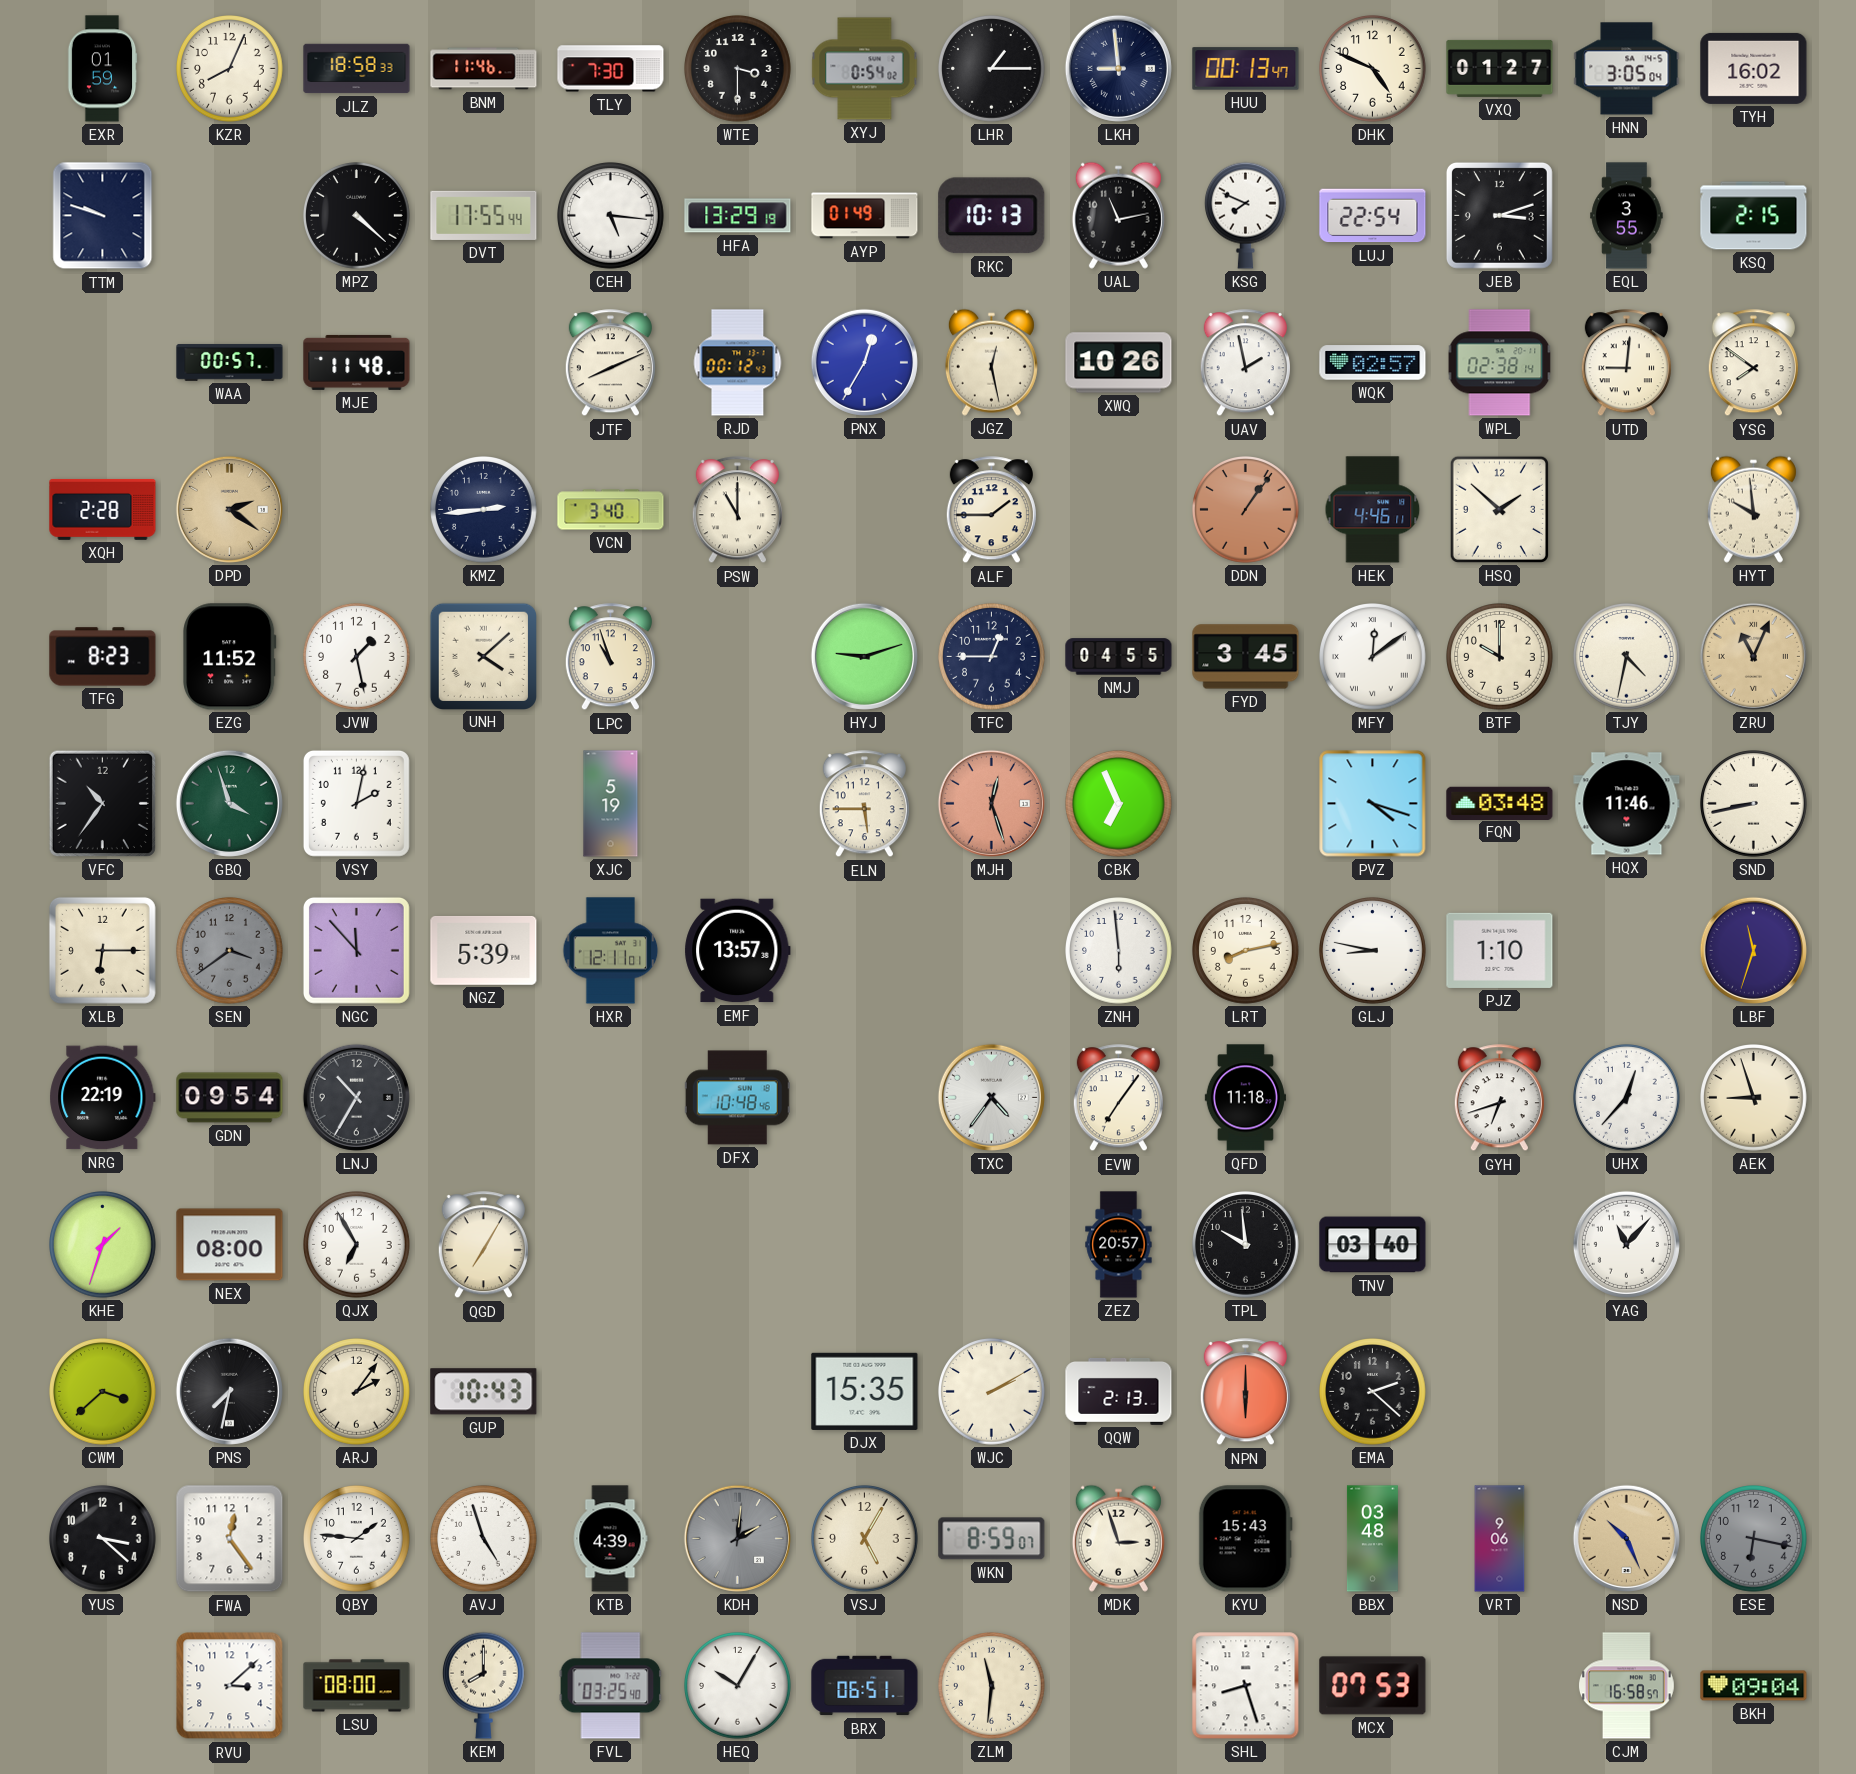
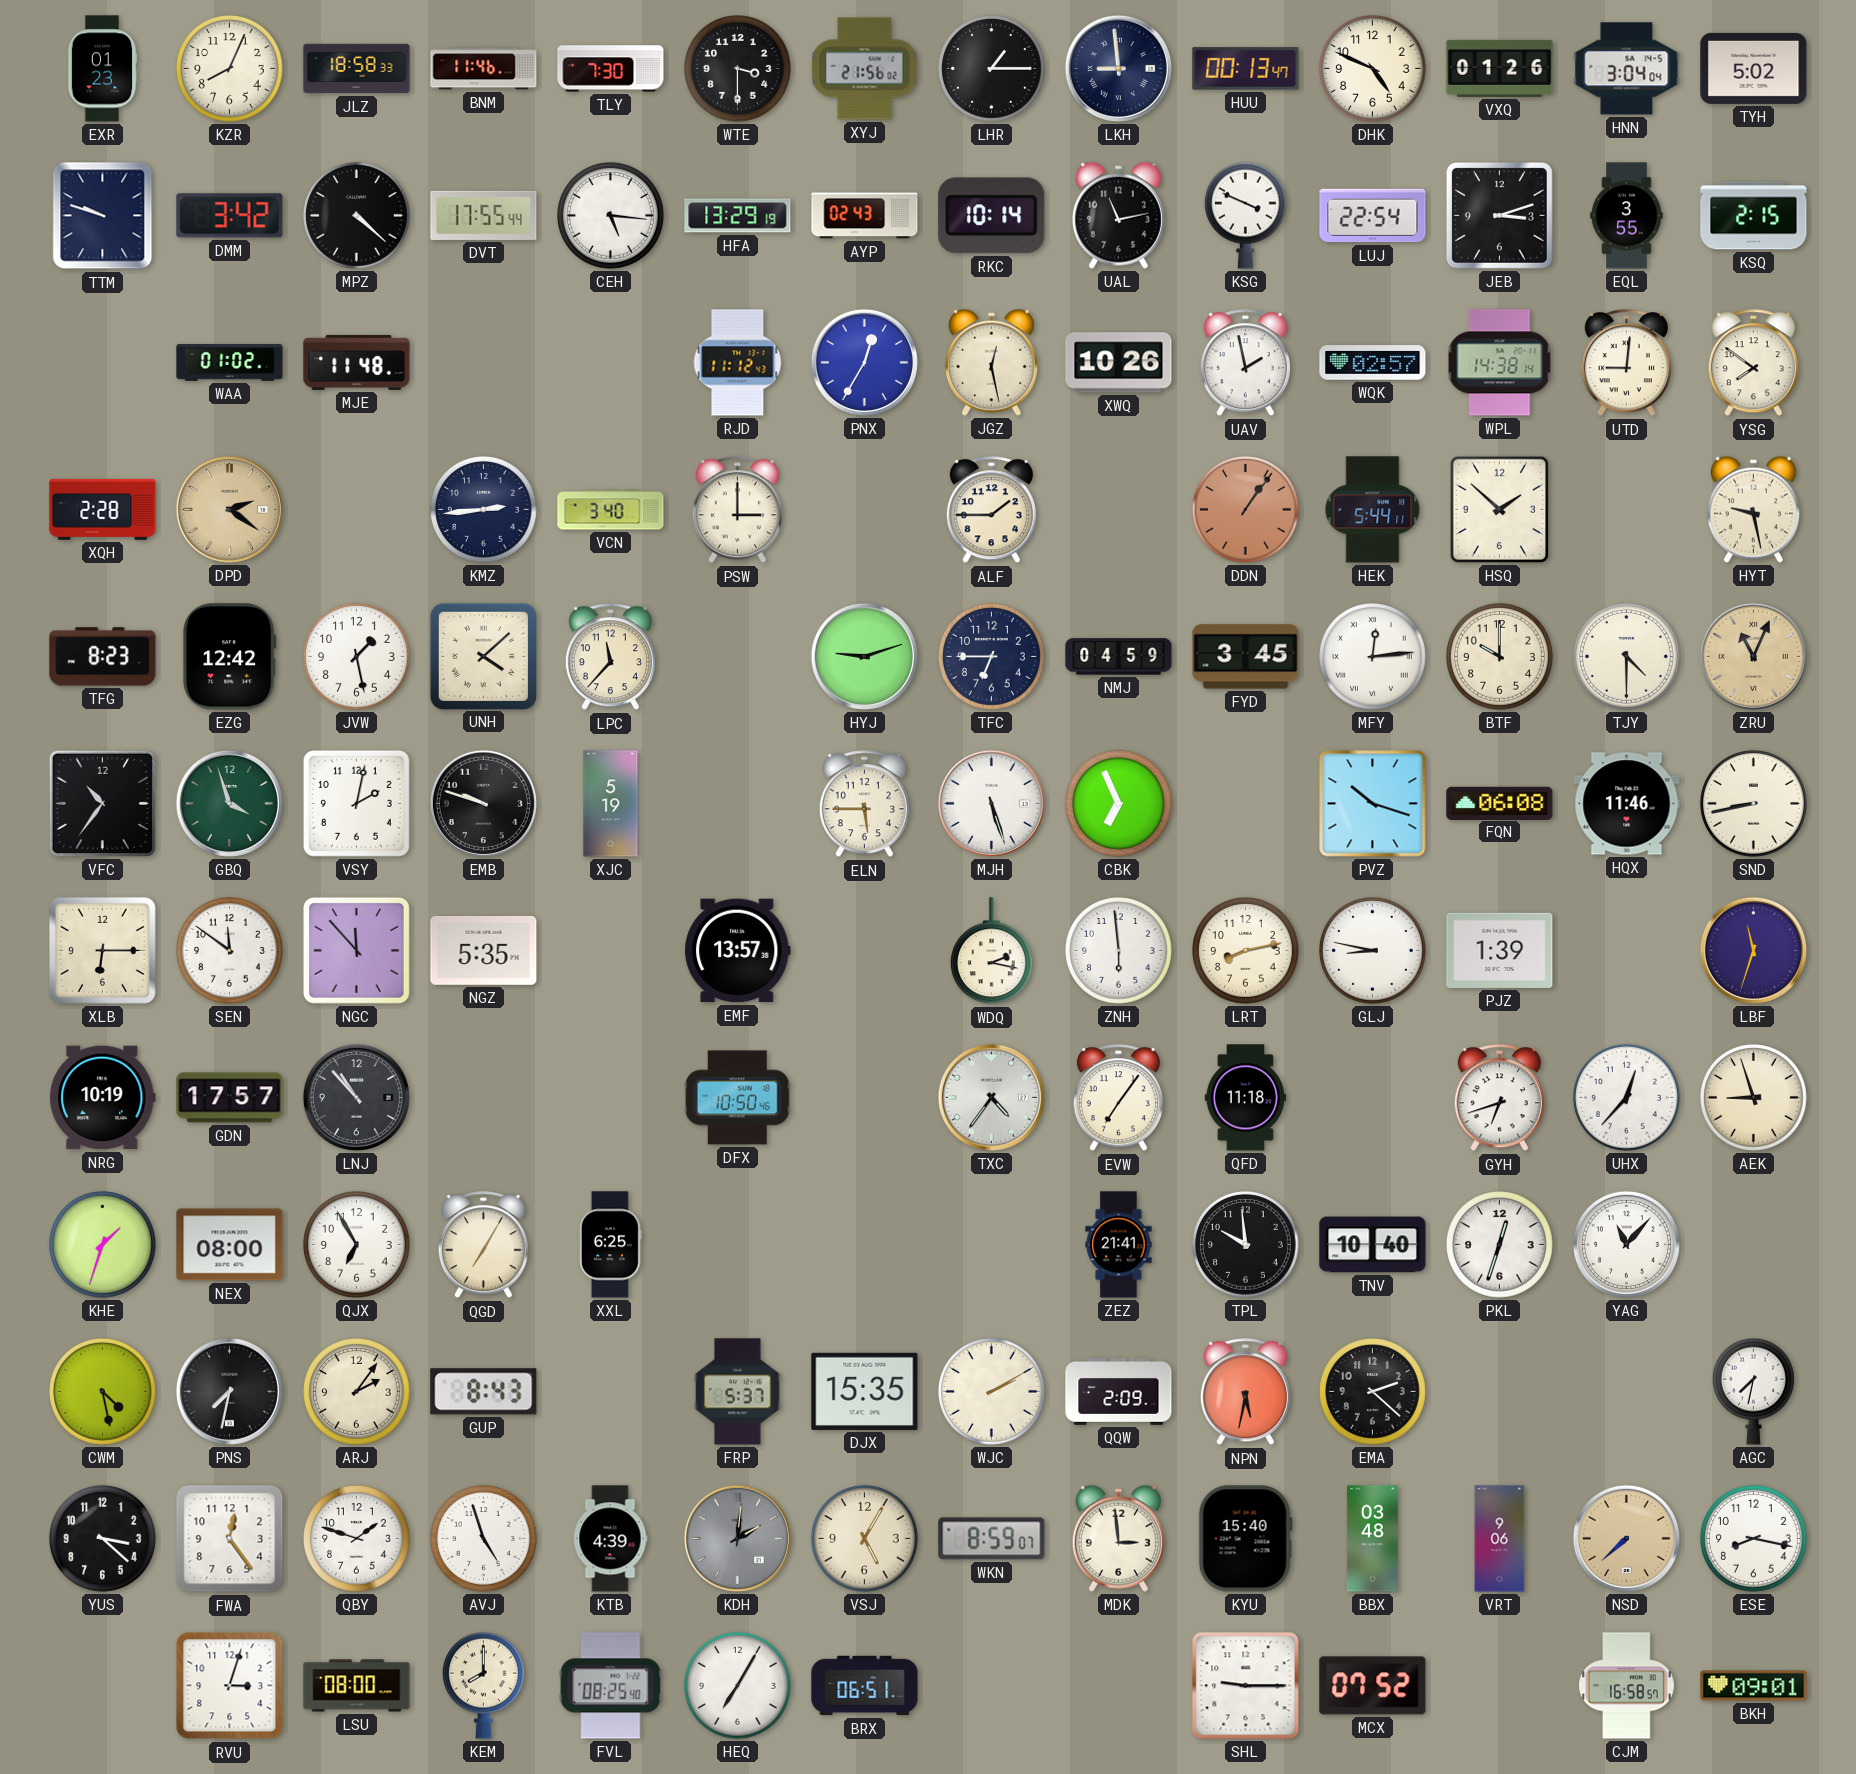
EXR: 01:59 -> 01:23 (102, 69)
XYJ: 0:54 -> 21:56 (865, 69)
VXQ: 01:27 -> 01:26 (1500, 68)
HNN: 3:05 -> 3:04 (1627, 69)
TYH: 16:02 -> 5:02 (1754, 68)
DMM: none -> 3:42 (230, 216)
AYP: 01:49 -> 02:43 (865, 216)
RKC: 10:13 -> 10:14 (992, 216)
KSG: 7:49 -> 3:49 (1246, 215)
WAA: 00:57 -> 01:02 (230, 362)
JTF: 8:11 -> none (610, 363)
RJD: 00:12 -> 11:12 (738, 363)
WPL: 02:38 -> 14:38 (1500, 363)
PSW: 11:00 -> 3:00 (737, 510)
HEK: 4:46 -> 5:44 (1373, 510)
HYT: 9:59 -> 9:28 (1753, 509)
EZG: 11:52 -> 12:42 (230, 657)
LPC: 10:57 -> 11:37 (610, 657)
TFC: 12:45 -> 6:45 (992, 657)
NMJ: 04:55 -> 04:59 (1119, 657)
MFY: 12:09 -> 12:14 (1373, 657)
TJY: 4:32 -> 4:30 (1627, 657)
EMB: none -> 9:48 (483, 803)
MJH: 12:27 -> 5:27 (991, 803)
MJH dial: salmon -> white (991, 803)
PVZ: 4:18 -> 10:18 (1373, 804)
FQN: 03:48 -> 06:08 (1500, 803)
SEN: 3:39 -> 11:51 (230, 951)
SEN dial: grey -> white (230, 951)
NGZ: 5:39 -> 5:35 (484, 950)
HXR: 12:11 -> none (611, 951)
WDQ: none -> 2:17 (992, 951)
PJZ: 1:10 -> 1:39 (1500, 950)
NRG: 22:19 -> 10:19 (103, 1098)
GDN: 09:54 -> 17:57 (230, 1098)
LNJ: 10:35 -> 10:53 (356, 1097)
DFX: 10:48 -> 10:50 (737, 1098)
XXL: none -> 6:25 (610, 1245)
ZEZ: 20:57 -> 21:41 (1119, 1245)
TNV: 03:40 -> 10:40 (1373, 1245)
PKL: none -> 12:33 (1500, 1245)
CWM: 3:38 -> 4:28 (103, 1392)
GUP: 10:43 -> 8:43 (484, 1392)
FRP: none -> 5:37 (738, 1392)
QQW: 2:13 -> 2:09 (1119, 1391)
NPN: 6:00 -> 5:32 (1245, 1392)
AGC: none -> 7:32 (1754, 1391)
QBY: 1:46 -> 1:48 (357, 1539)
MDK: 2:57 -> 2:59 (1118, 1538)
KYU: 15:43 -> 15:40 (1245, 1539)
NSD: 10:26 -> 7:38 (1626, 1538)
ESE: 6:17 -> 8:17 (1754, 1539)
ESE dial: grey -> white (1754, 1539)
RVU: 3:08 -> 3:03 (230, 1686)
FVL: 03:25 -> 08:25 (611, 1686)
HEQ: 10:05 -> 7:05 (738, 1686)
ZLM: 11:31 -> none (992, 1686)
SHL: 8:27 -> 9:15 (1246, 1686)
MCX: 07:53 -> 07:52 (1373, 1686)
BKH: 09:04 -> 09:01 (1754, 1686)
